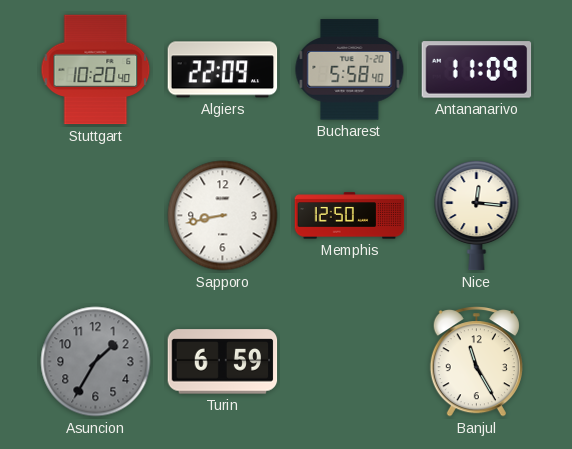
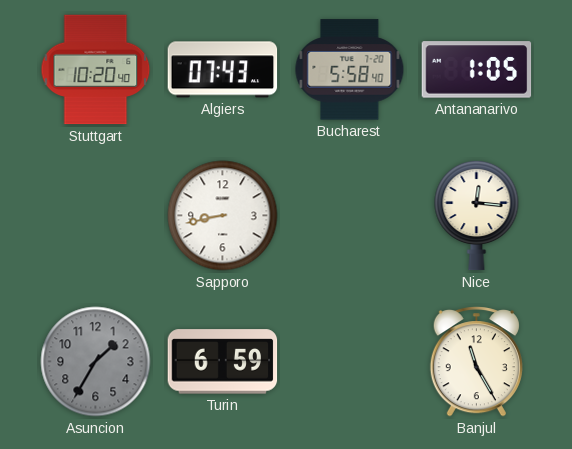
Algiers: 22:09 -> 07:43 (223, 70)
Antananarivo: 11:09 -> 1:05 (477, 70)
Memphis: 12:50 -> none (350, 216)
